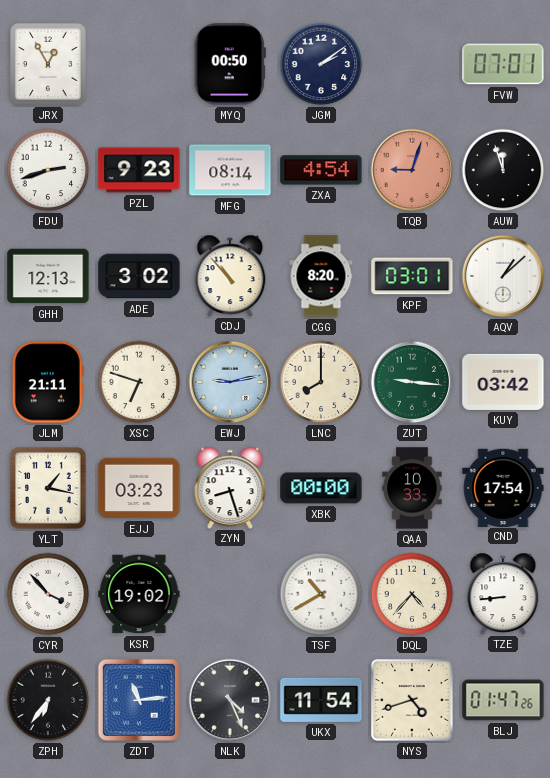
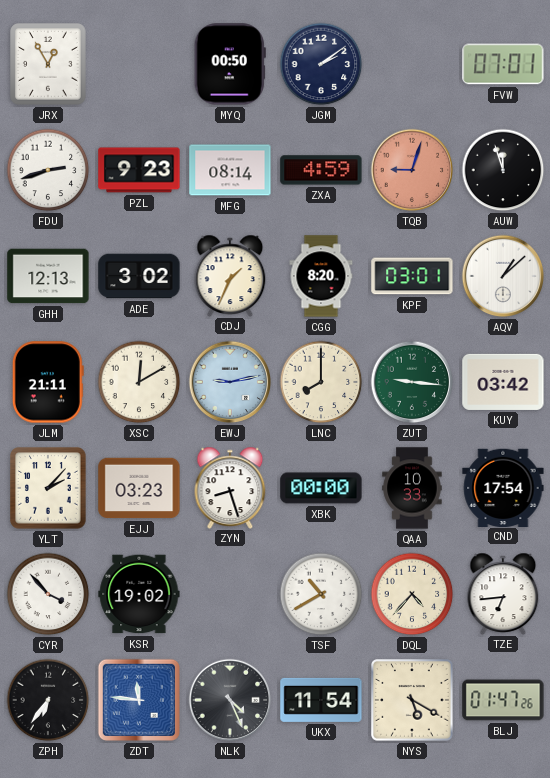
ZXA: 4:54 -> 4:59 (321, 170)
CDJ: 10:53 -> 1:34 (230, 275)
XSC: 6:48 -> 12:10 (139, 382)
YLT: 1:17 -> 2:07 (48, 488)
TZE: 8:44 -> 6:44 (503, 593)
ZDT: 11:14 -> 11:46 (139, 700)
NYS: 4:42 -> 5:20 (412, 700)
